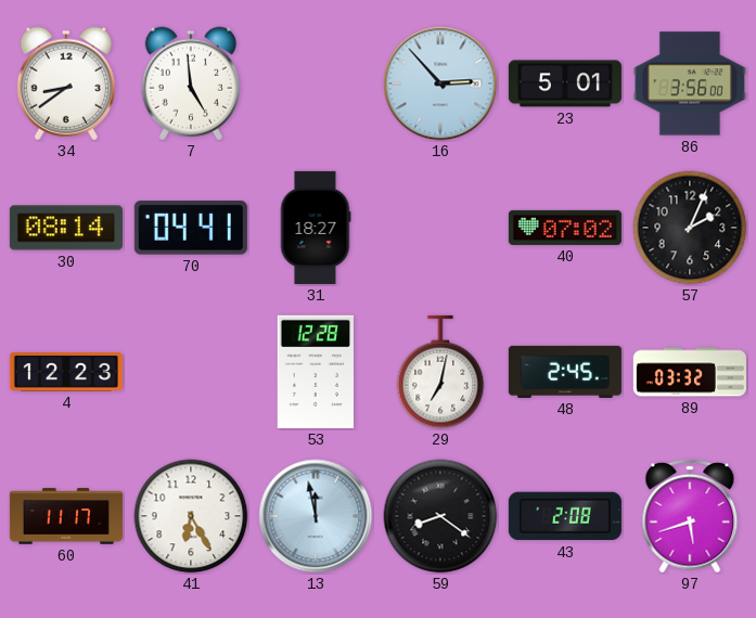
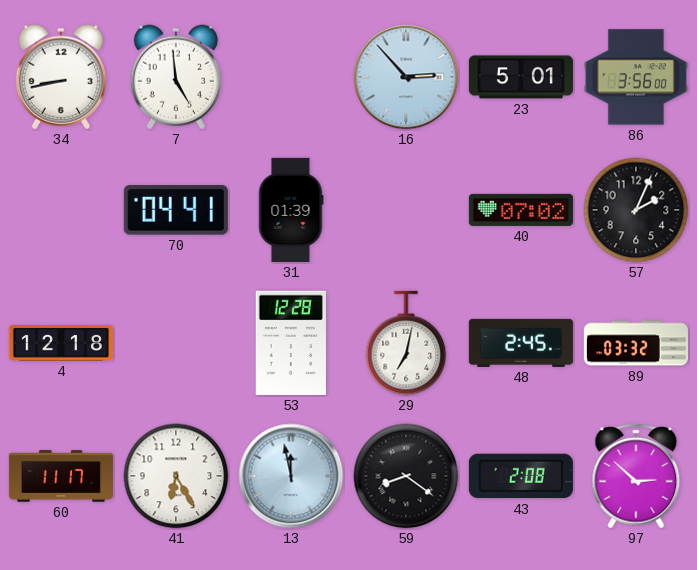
34: 8:39 -> 8:43 (61, 77)
30: 08:14 -> none (66, 228)
31: 18:27 -> 01:39 (291, 210)
4: 12:23 -> 12:18 (61, 344)
97: 5:42 -> 2:52 (636, 476)
